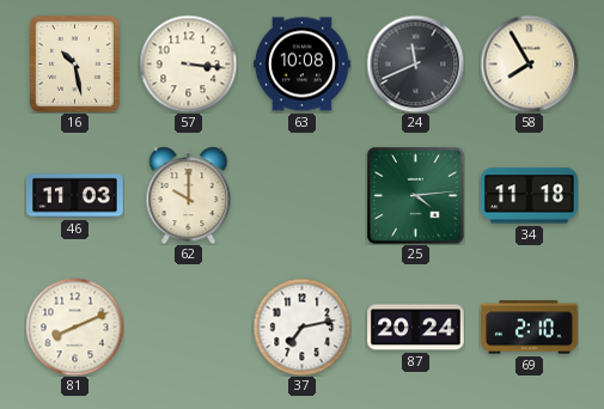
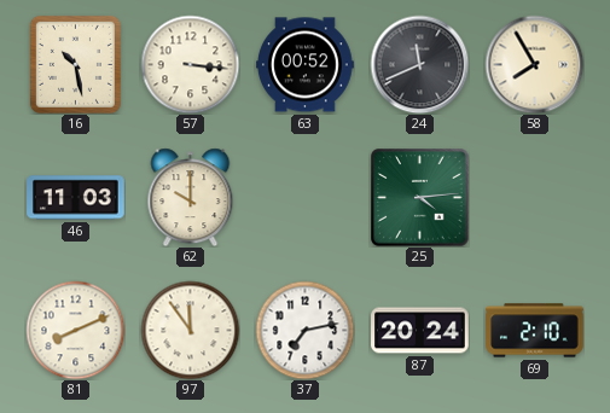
63: 10:08 -> 00:52 (306, 65)
34: 11:18 -> none (530, 196)
97: none -> 11:54 (190, 330)
